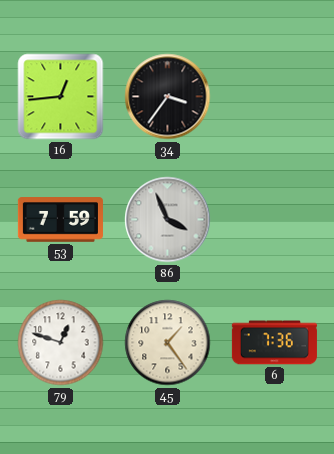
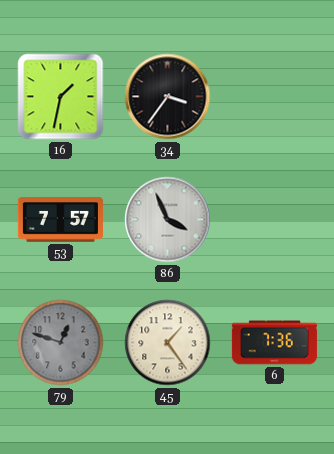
16: 12:44 -> 1:32 (61, 97)
53: 7:59 -> 7:57 (60, 220)
79 dial: white -> grey (61, 343)
